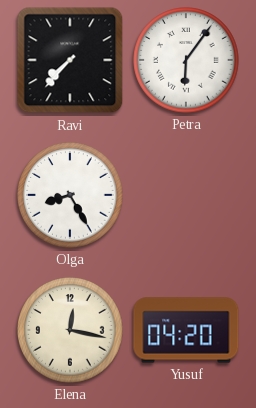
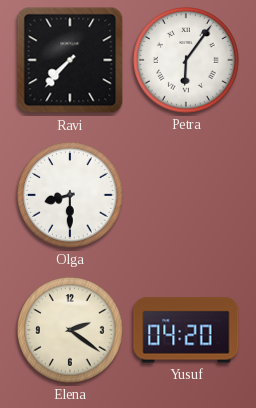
Olga: 8:25 -> 8:30 (70, 195)
Elena: 12:17 -> 2:21 (70, 330)
